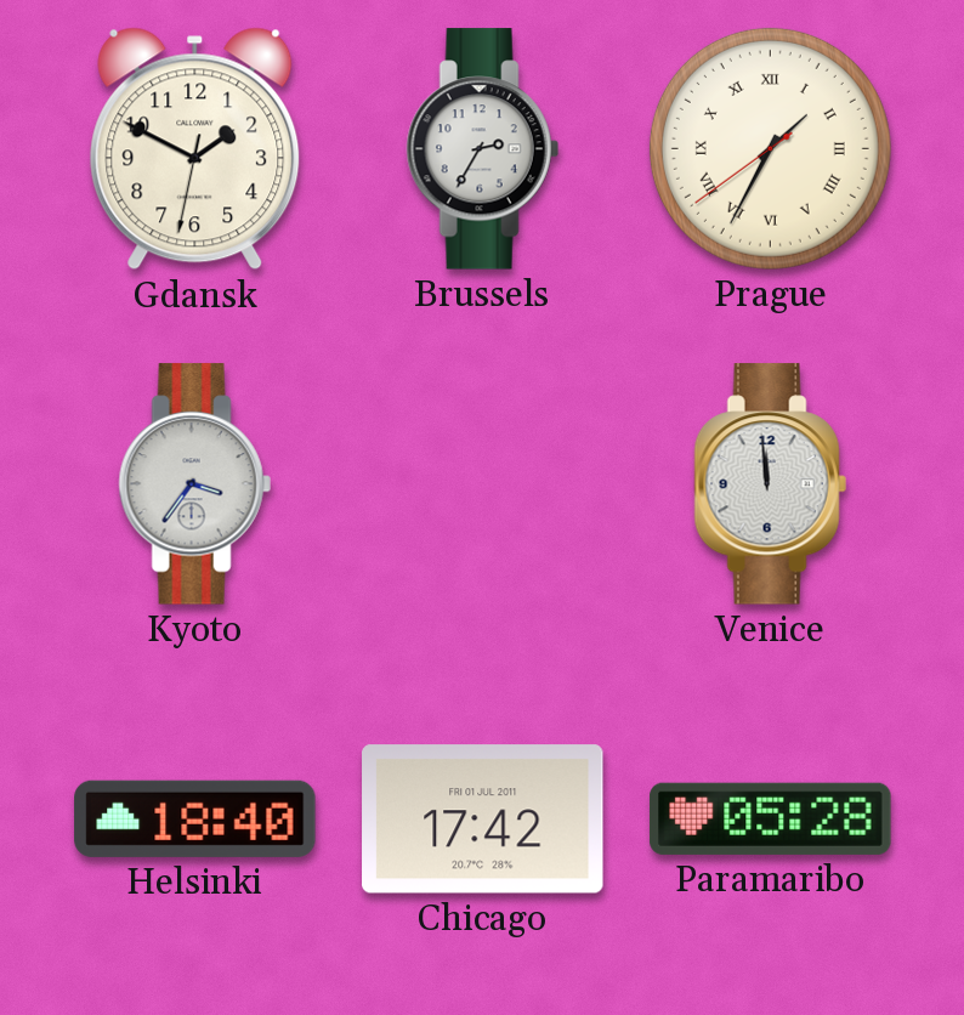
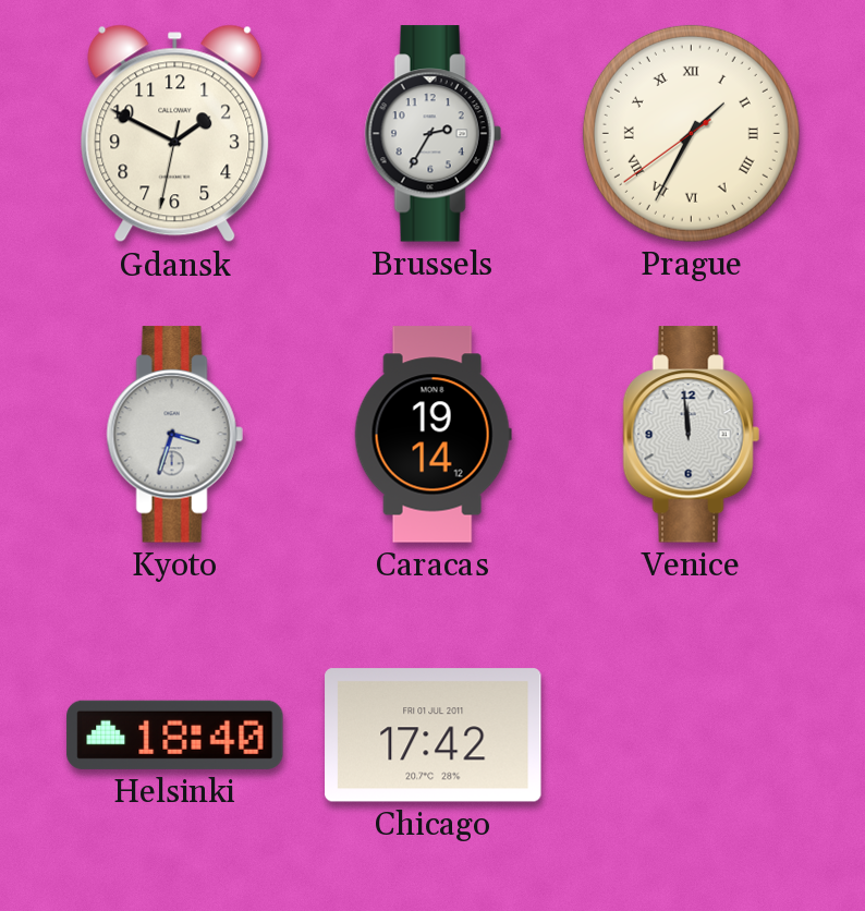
Kyoto: 3:36 -> 3:33 (174, 435)
Caracas: none -> 19:14 (432, 435)
Paramaribo: 05:28 -> none (771, 818)
